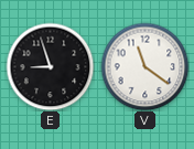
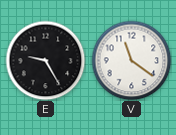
E: 8:57 -> 9:25 (45, 60)
